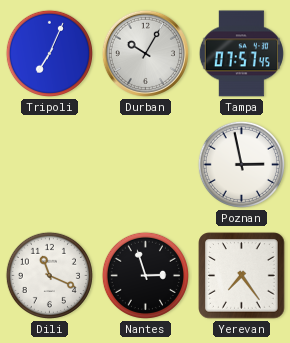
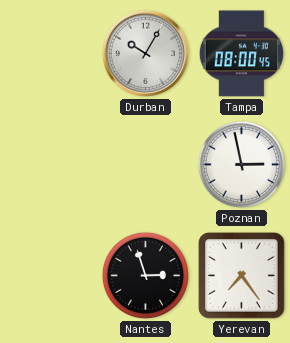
Tripoli: 7:04 -> none (49, 53)
Tampa: 07:57 -> 08:00 (241, 54)
Dili: 11:19 -> none (49, 275)
